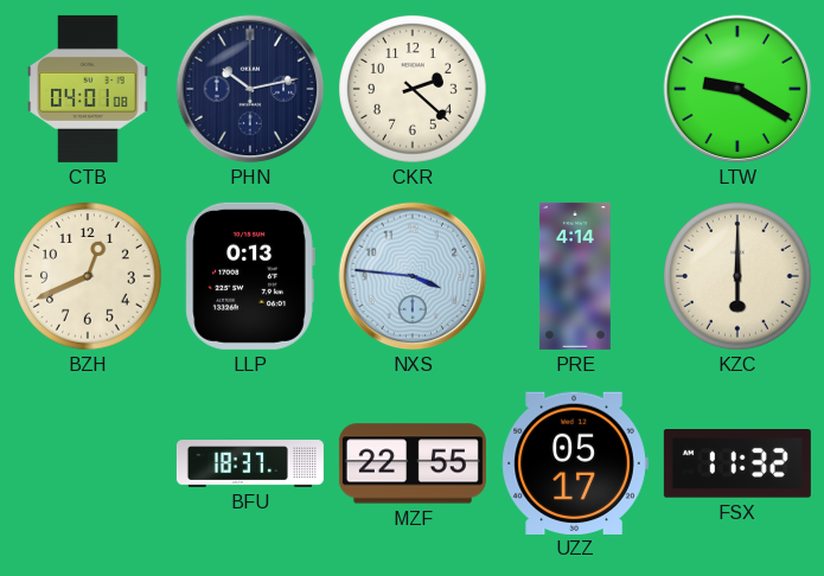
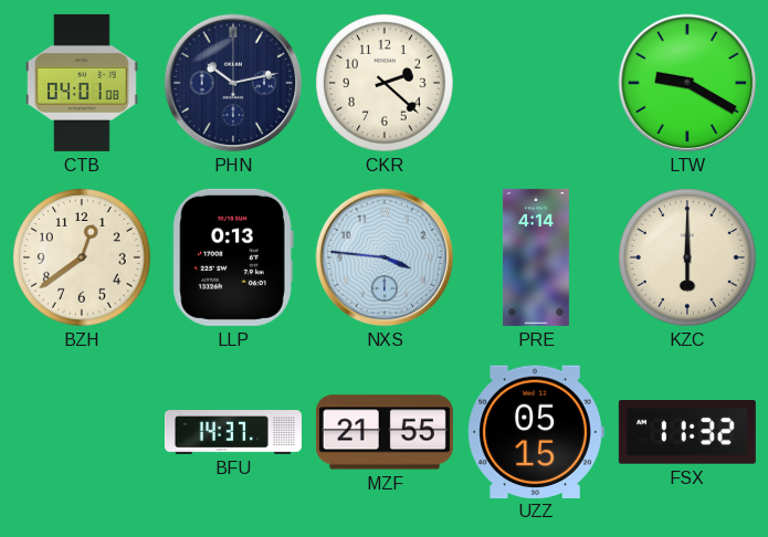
BZH: 12:41 -> 12:39 (82, 257)
BFU: 18:37 -> 14:37 (233, 433)
MZF: 22:55 -> 21:55 (385, 432)
UZZ: 05:17 -> 05:15 (536, 431)
